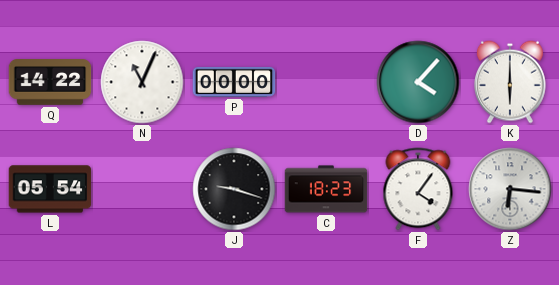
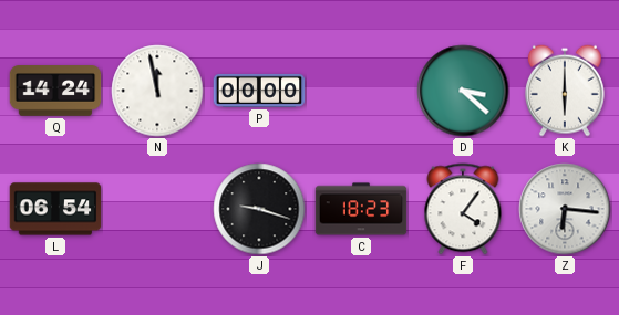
Q: 14:22 -> 14:24 (55, 91)
N: 11:04 -> 11:58 (157, 91)
D: 4:07 -> 3:22 (463, 91)
L: 05:54 -> 06:54 (55, 209)
